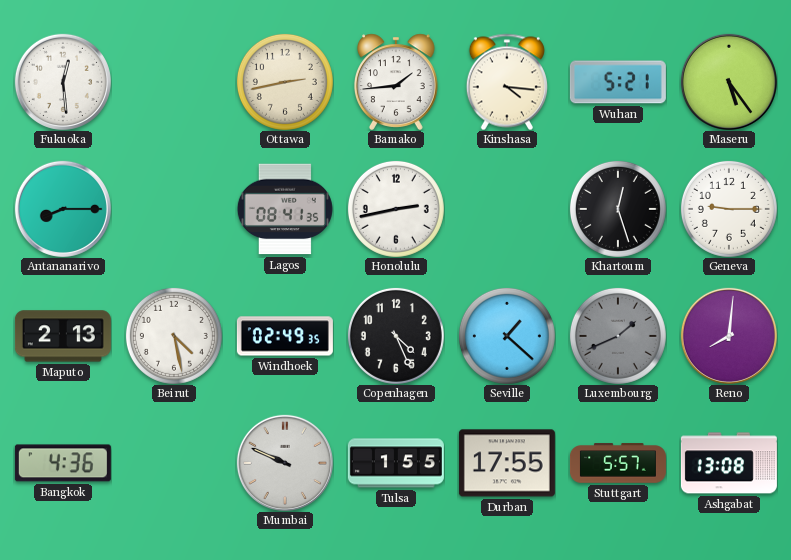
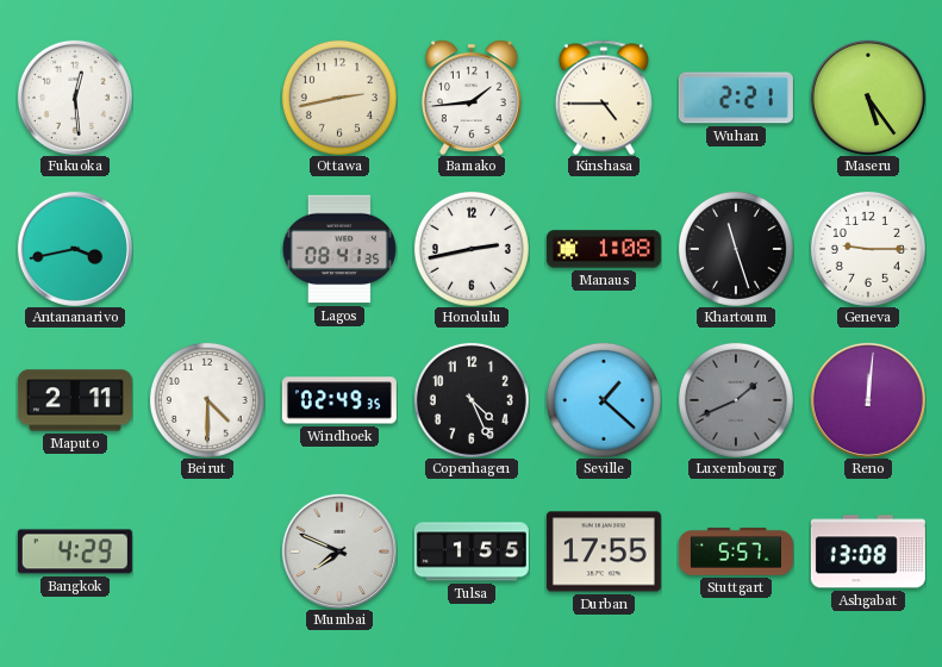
Kinshasa: 4:16 -> 4:45 (604, 98)
Wuhan: 5:21 -> 2:21 (736, 98)
Antananarivo: 8:15 -> 3:43 (75, 249)
Manaus: none -> 1:08 (604, 249)
Khartoum: 12:27 -> 11:27 (736, 249)
Maputo: 2:13 -> 2:11 (75, 400)
Beirut: 4:28 -> 4:30 (207, 400)
Reno: 8:01 -> 12:01 (868, 400)
Bangkok: 4:36 -> 4:29 (75, 551)
Mumbai: 9:49 -> 7:49 (339, 551)
